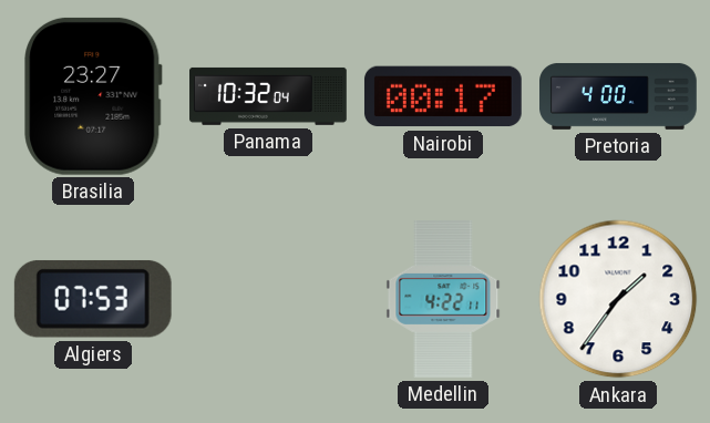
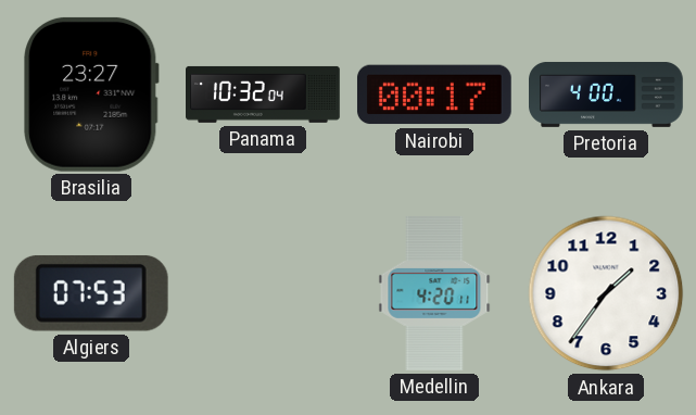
Medellin: 4:22 -> 4:20 (434, 294)
